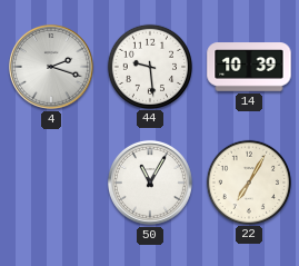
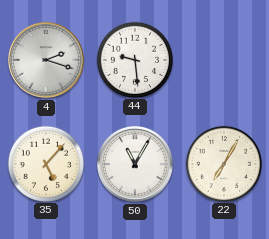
14: 10:39 -> none (249, 67)
35: none -> 5:07 (45, 163)
